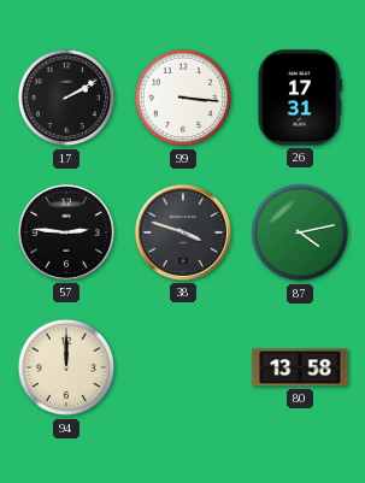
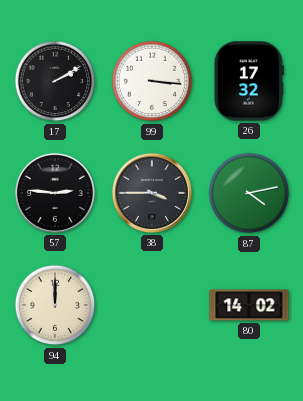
26: 17:31 -> 17:32 (249, 81)
38: 3:48 -> 3:45 (152, 193)
80: 13:58 -> 14:02 (249, 305)
